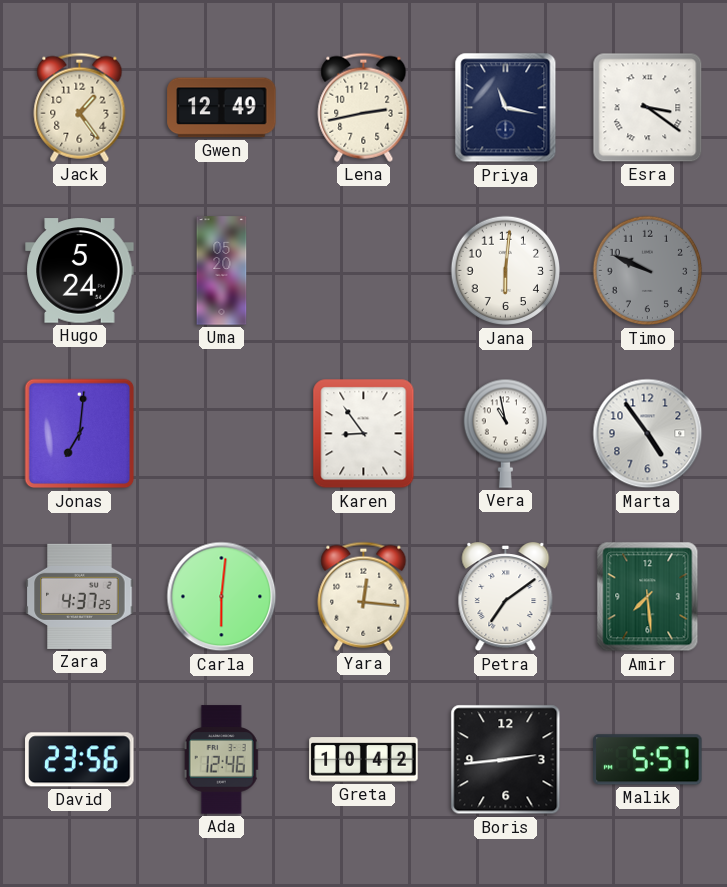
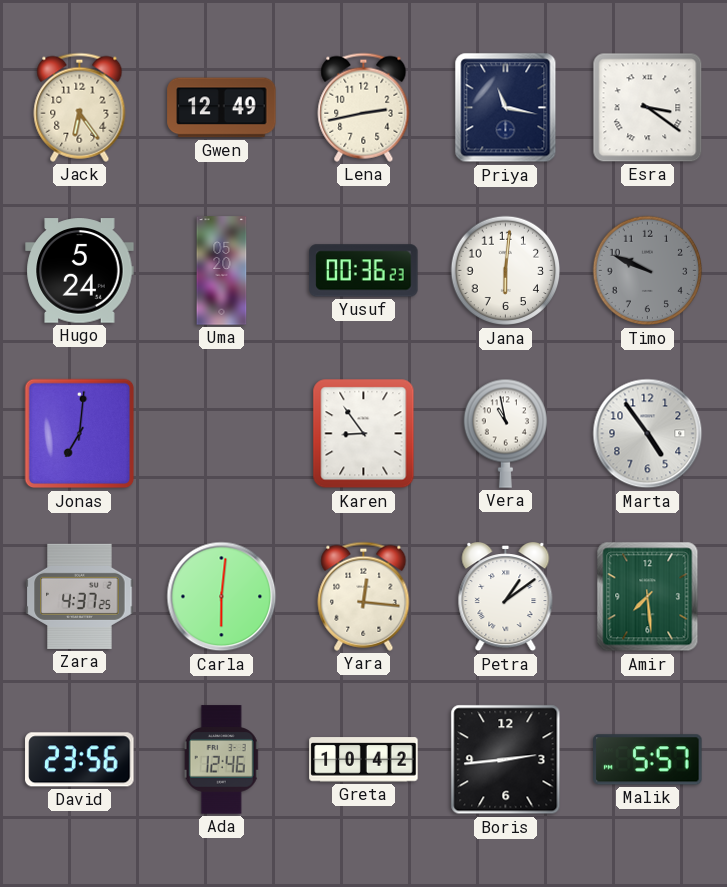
Jack: 1:24 -> 6:24 (80, 107)
Yusuf: none -> 00:36 (364, 271)
Petra: 7:09 -> 1:09 (506, 598)
